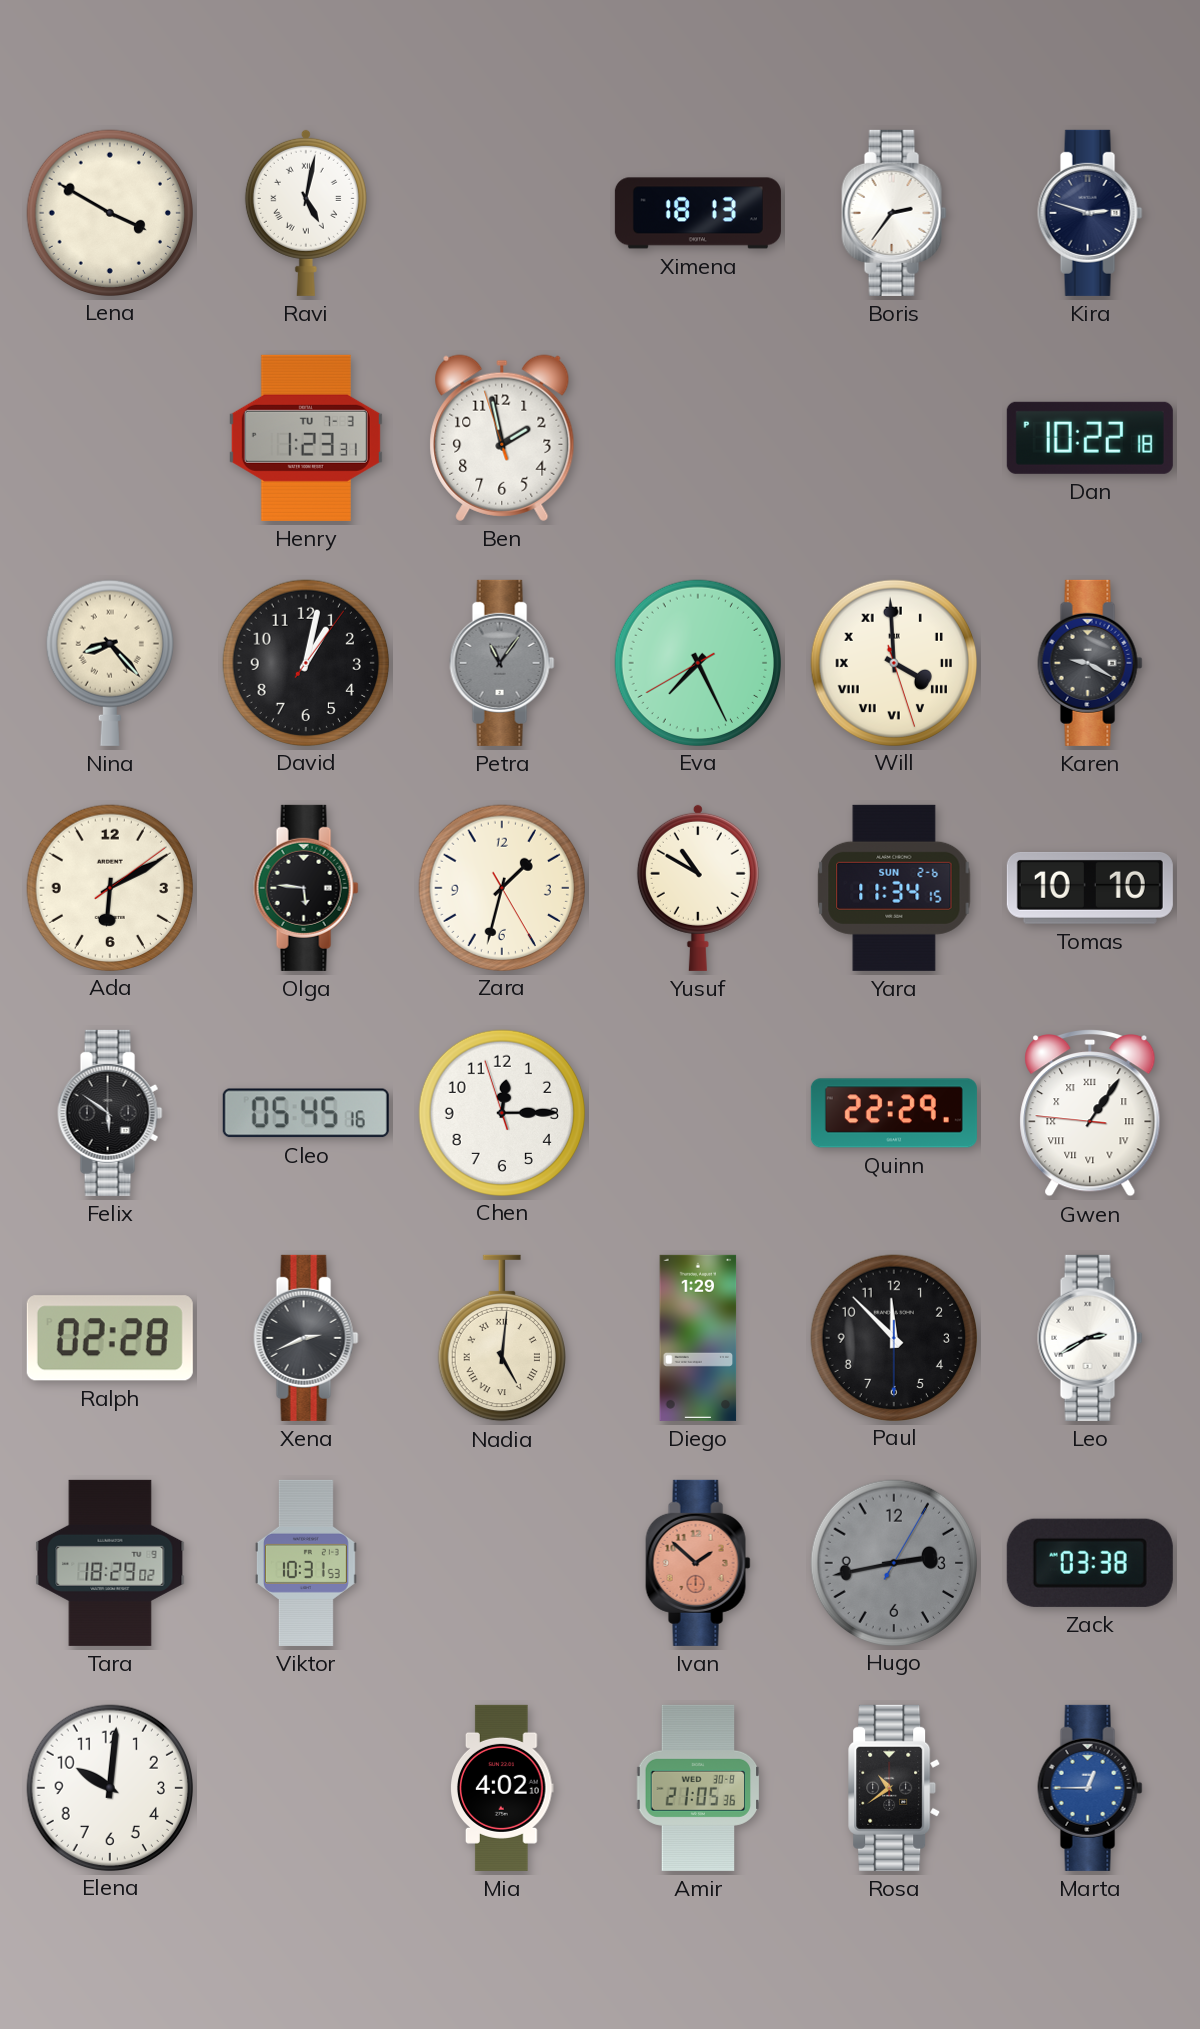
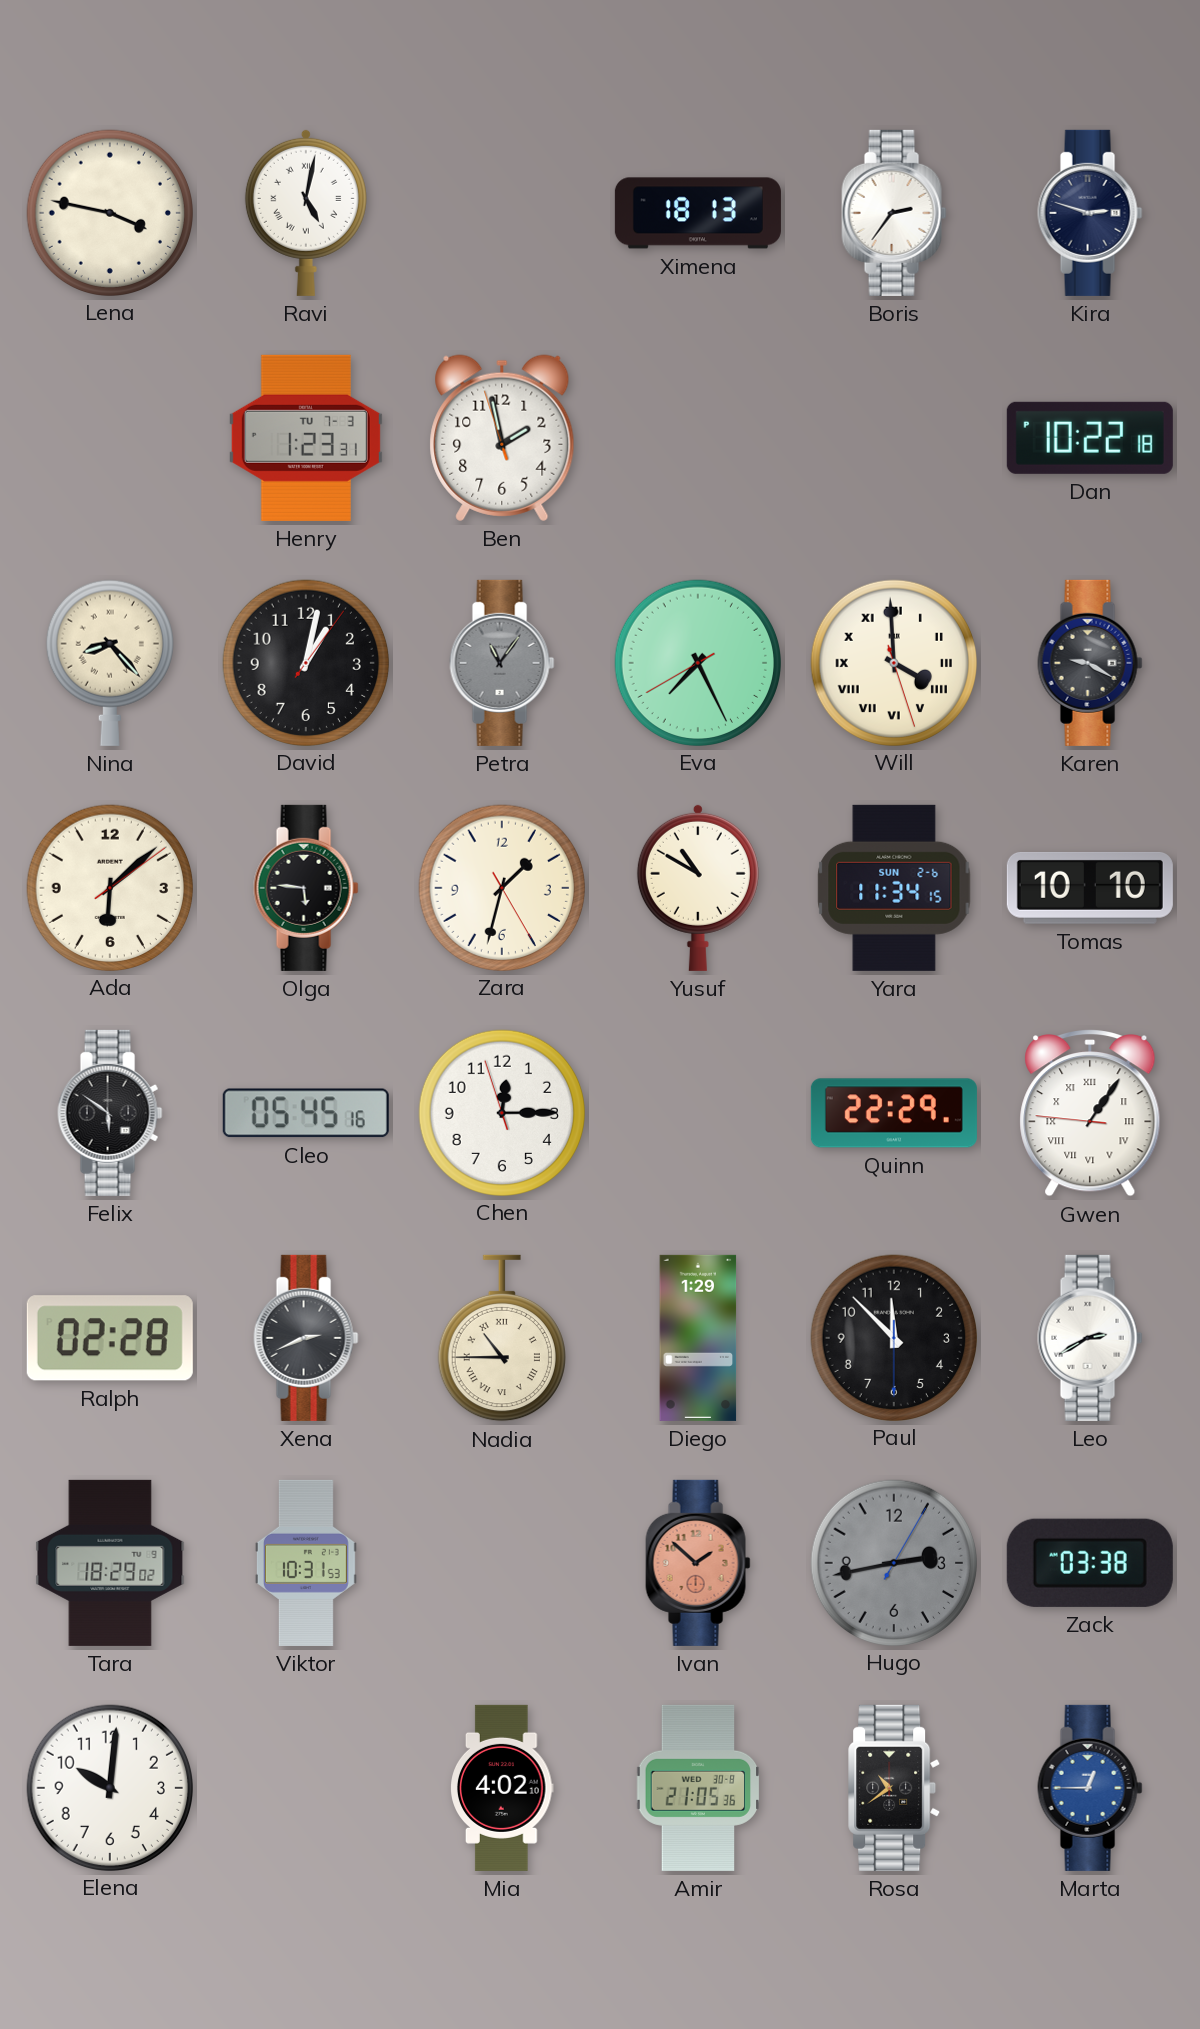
Lena: 3:50 -> 3:47 (109, 212)
Ada: 6:10 -> 6:08 (109, 887)
Nadia: 5:01 -> 10:45 (502, 1338)
